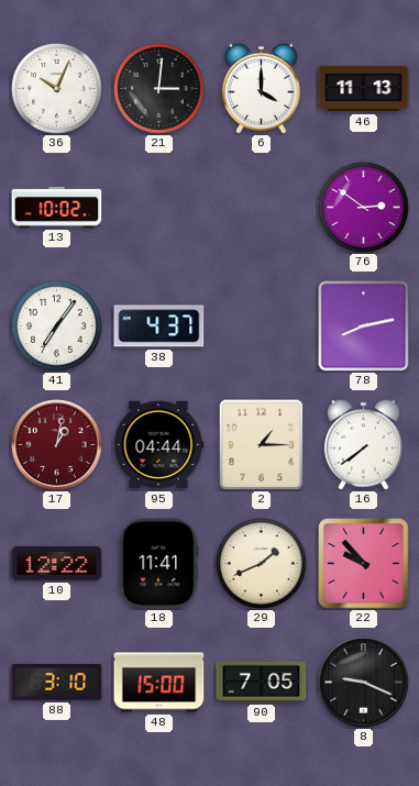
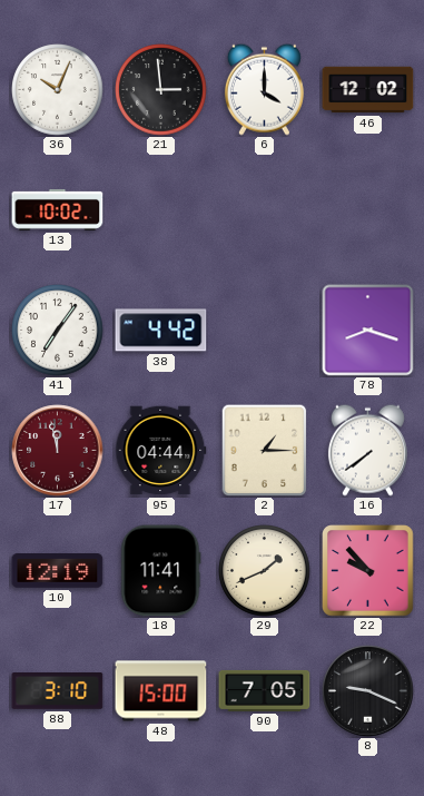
21: 3:01 -> 2:59 (161, 90)
46: 11:13 -> 12:02 (368, 90)
76: 2:51 -> none (364, 208)
38: 4:37 -> 4:42 (161, 331)
78: 8:13 -> 8:18 (368, 331)
17: 1:02 -> 11:58 (58, 451)
10: 12:22 -> 12:19 (58, 571)
